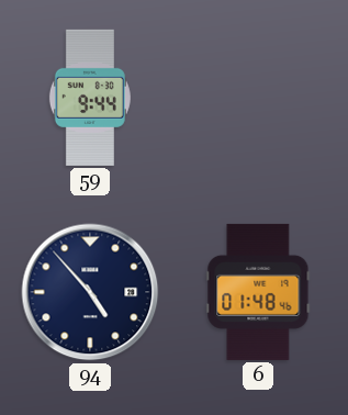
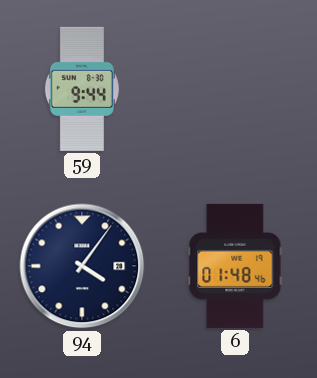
94: 4:53 -> 4:06 (82, 266)
